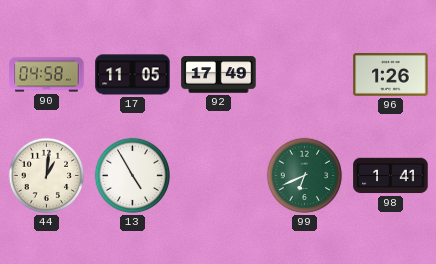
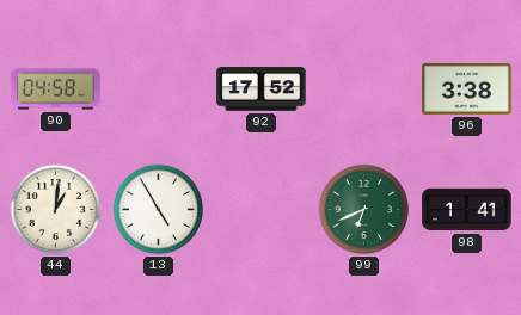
17: 11:05 -> none (133, 75)
92: 17:49 -> 17:52 (262, 89)
96: 1:26 -> 3:38 (467, 89)
